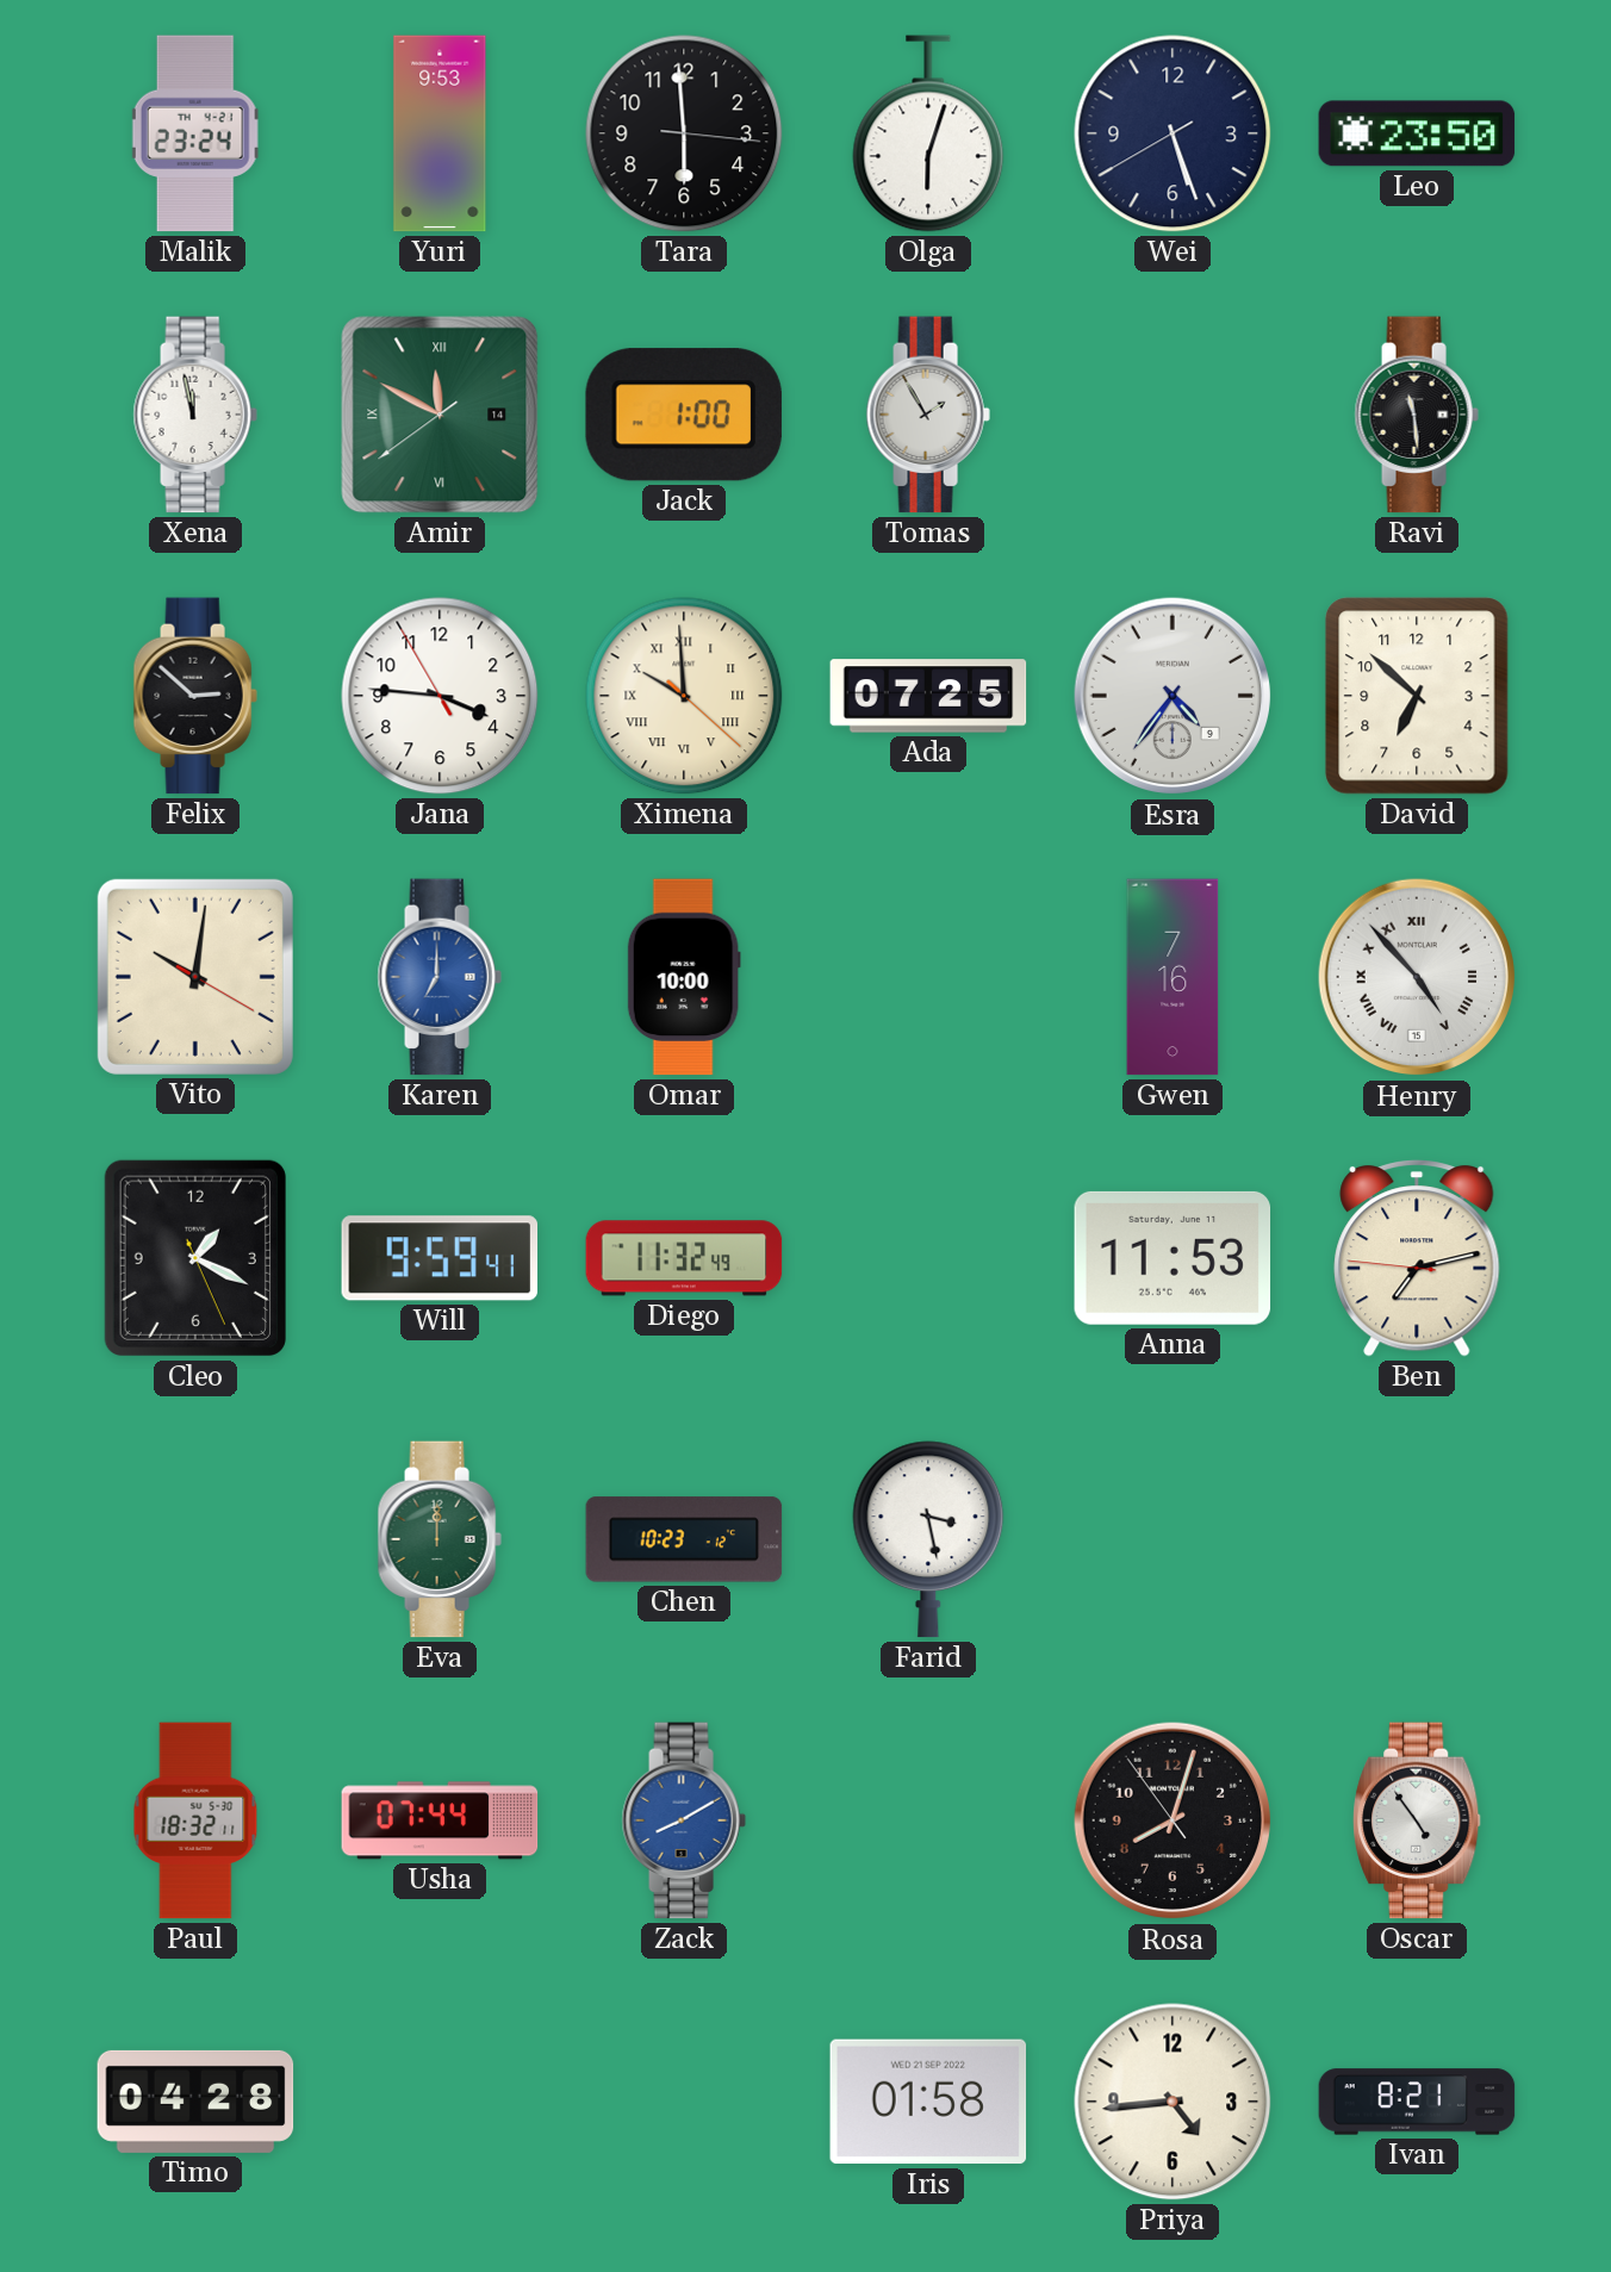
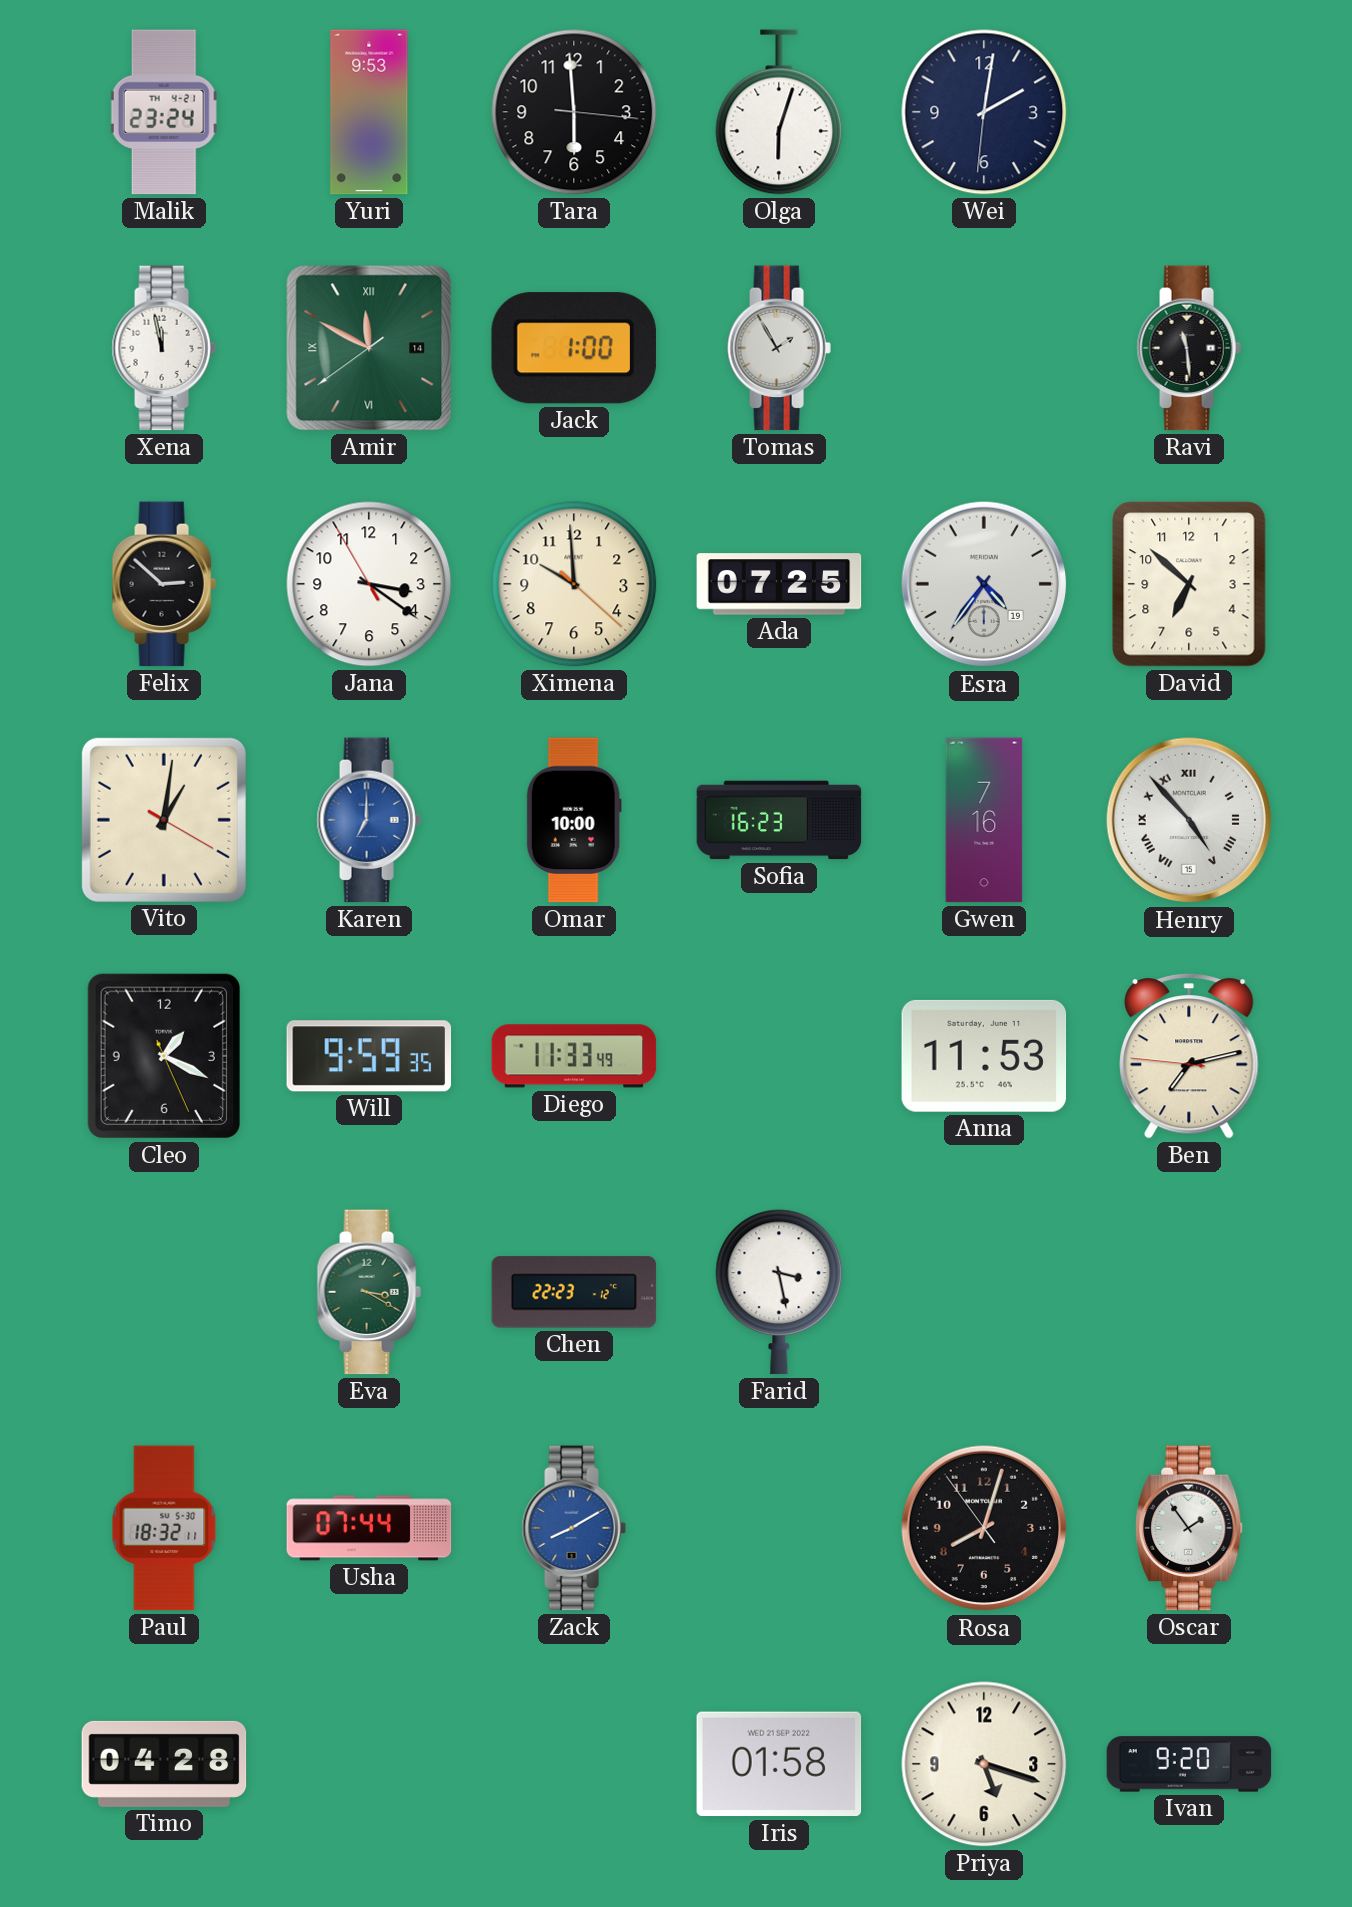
Wei: 5:26 -> 2:01 (984, 112)
Leo: 23:50 -> none (1417, 133)
Jana: 3:45 -> 3:20 (369, 584)
Ximena numerals: Roman -> Arabic (574, 584)
Esra date: 9 -> 19 (984, 584)
Vito: 10:01 -> 1:01 (164, 820)
Sofia: none -> 16:23 (779, 820)
Will: 9:59:41 -> 9:59:35 (369, 1056)
Diego: 11:32 -> 11:33 (574, 1056)
Eva: 12:00 -> 3:20 (369, 1292)
Chen: 10:23 -> 22:23 (574, 1292)
Oscar: 4:54 -> 1:54 (1189, 1528)
Priya: 4:44 -> 5:18 (984, 1764)
Ivan: 8:21 -> 9:20 (1189, 1764)
